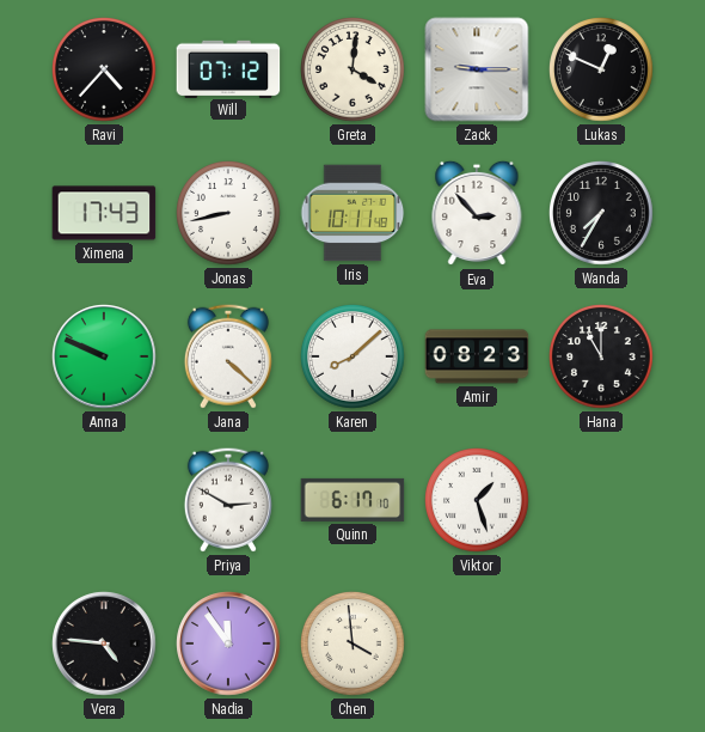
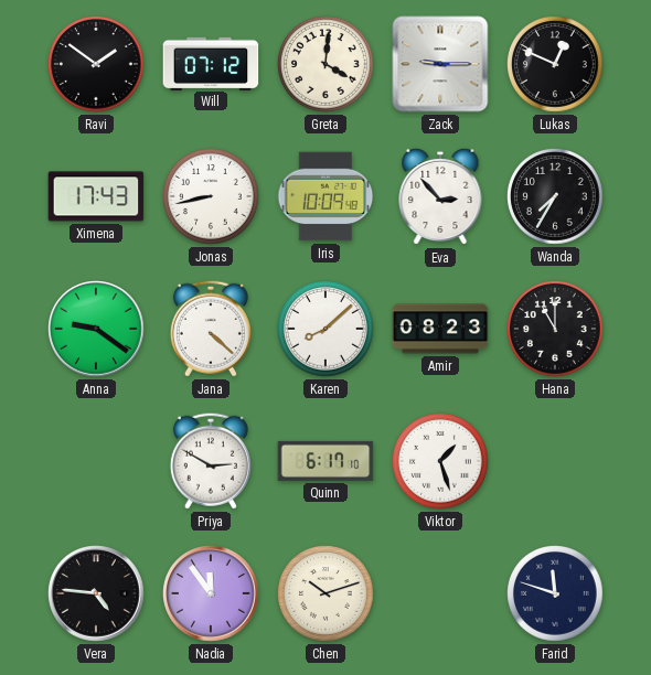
Ravi: 4:37 -> 1:51 (97, 65)
Iris: 10:11 -> 10:09 (325, 196)
Anna: 9:49 -> 9:21 (96, 329)
Chen: 3:59 -> 10:12 (327, 594)
Farid: none -> 11:48 (556, 594)
